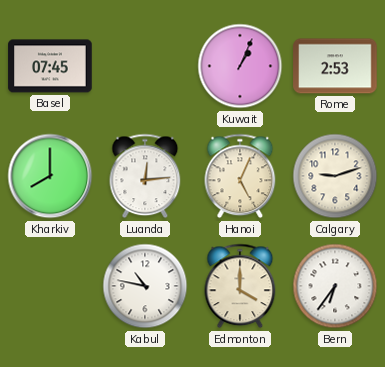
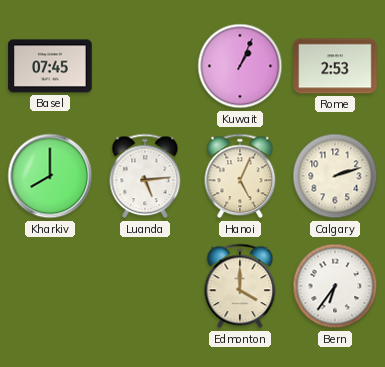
Luanda: 12:14 -> 5:14 (145, 176)
Calgary: 9:12 -> 2:12 (335, 176)
Kabul: 10:47 -> none (145, 286)
